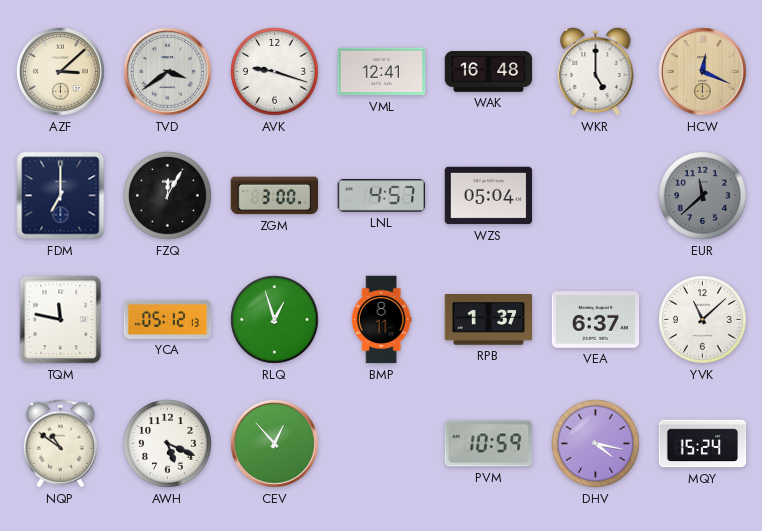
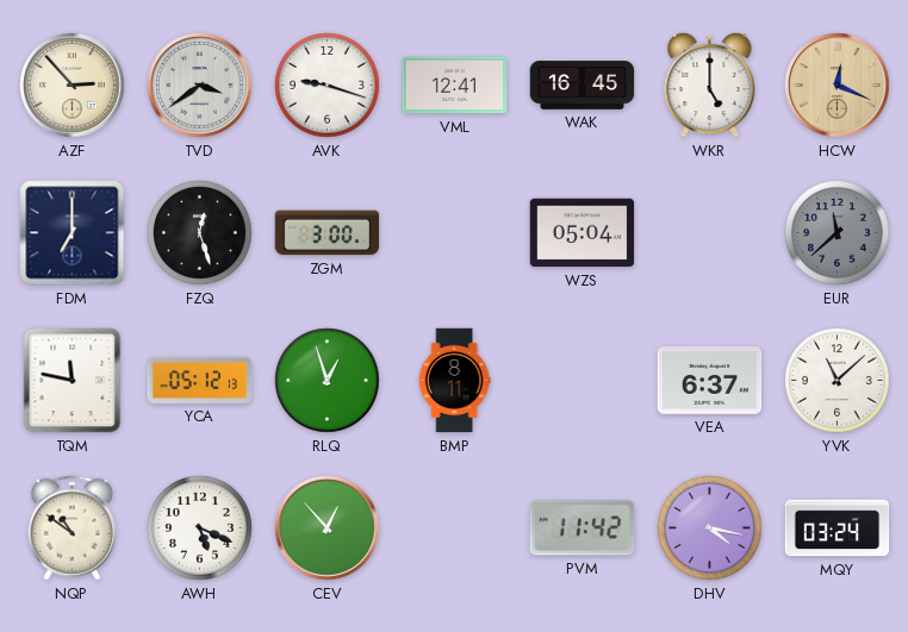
AZF: 3:08 -> 2:53 (73, 86)
WAK: 16:48 -> 16:45 (583, 86)
FZQ: 12:05 -> 12:27 (200, 233)
LNL: 4:57 -> none (382, 196)
RPB: 1:37 -> none (489, 320)
PVM: 10:59 -> 11:42 (583, 528)
MQY: 15:24 -> 03:24 (838, 528)
